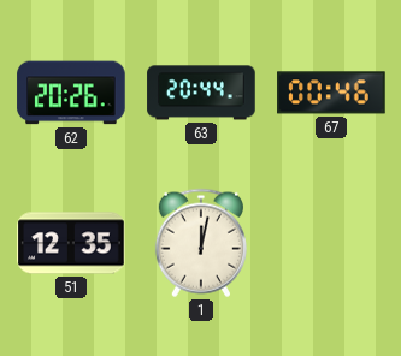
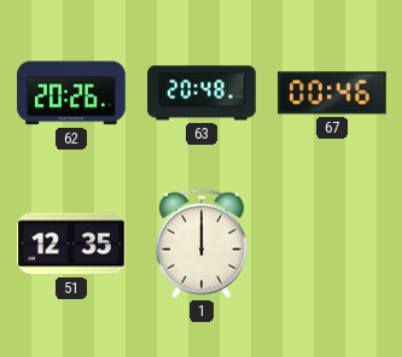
63: 20:44 -> 20:48 (202, 93)
1: 12:02 -> 12:00 (202, 244)
